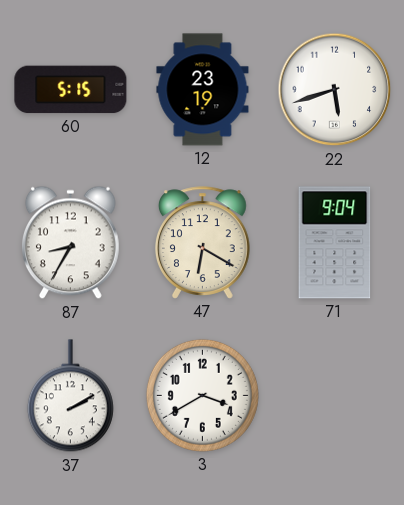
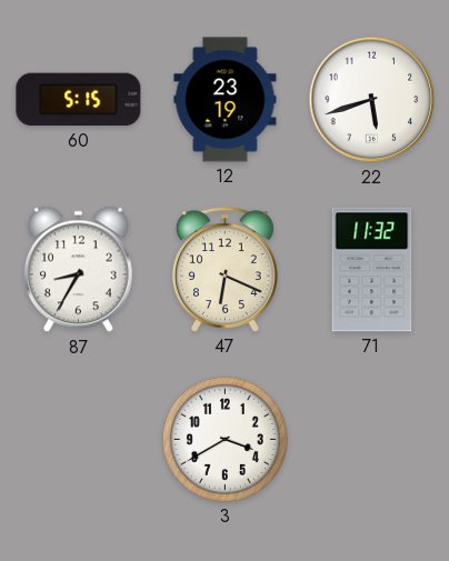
47: 6:20 -> 6:19 (226, 270)
71: 9:04 -> 11:32 (372, 270)
37: 2:10 -> none (70, 396)
